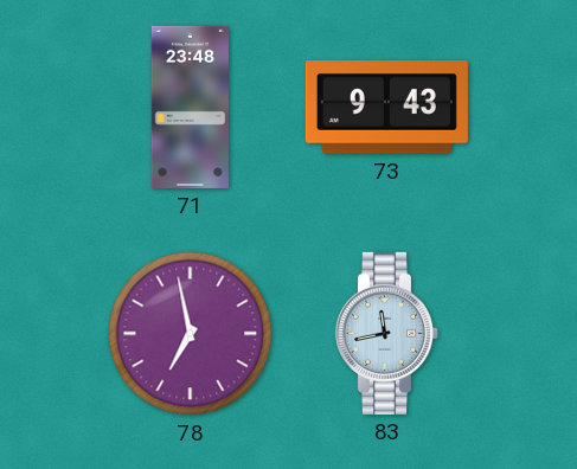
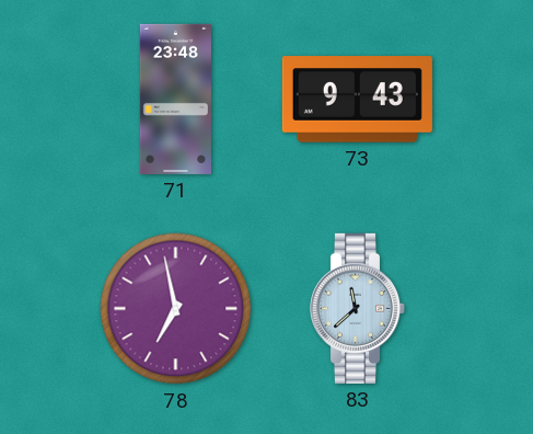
83: 11:43 -> 11:38 (358, 308)
